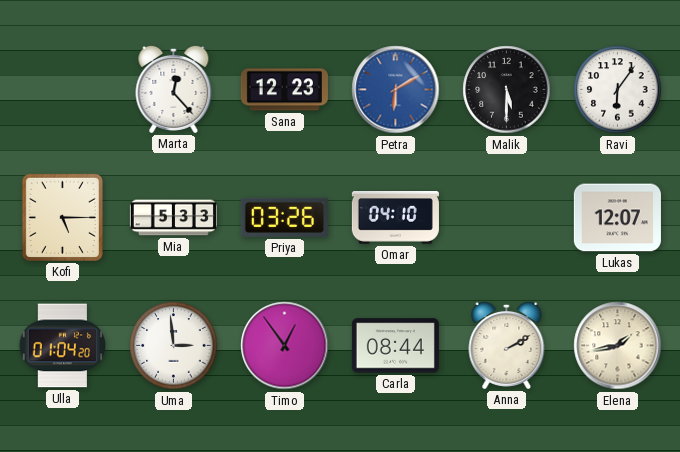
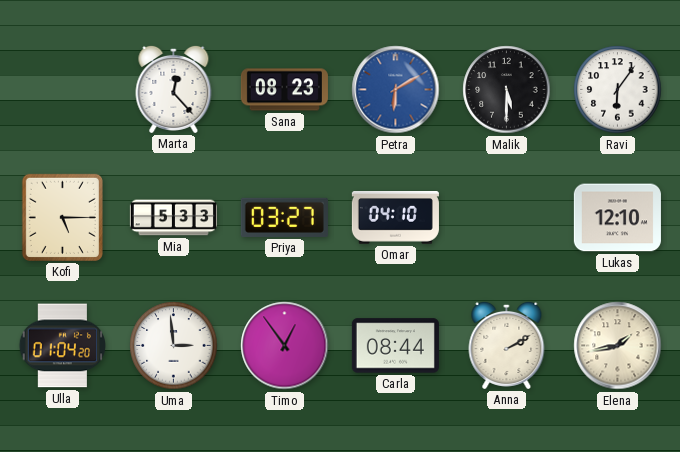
Sana: 12:23 -> 08:23 (284, 90)
Priya: 03:26 -> 03:27 (284, 217)
Lukas: 12:07 -> 12:10 (617, 218)
